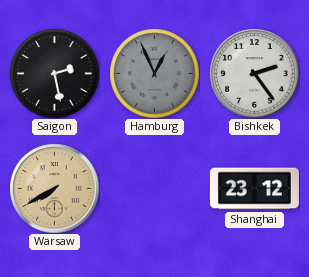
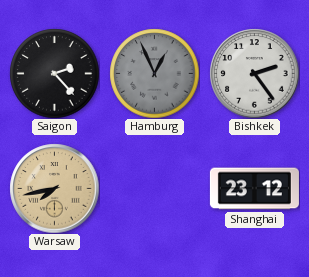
Saigon: 2:28 -> 2:23 (54, 73)
Warsaw: 7:40 -> 7:43 (54, 188)
